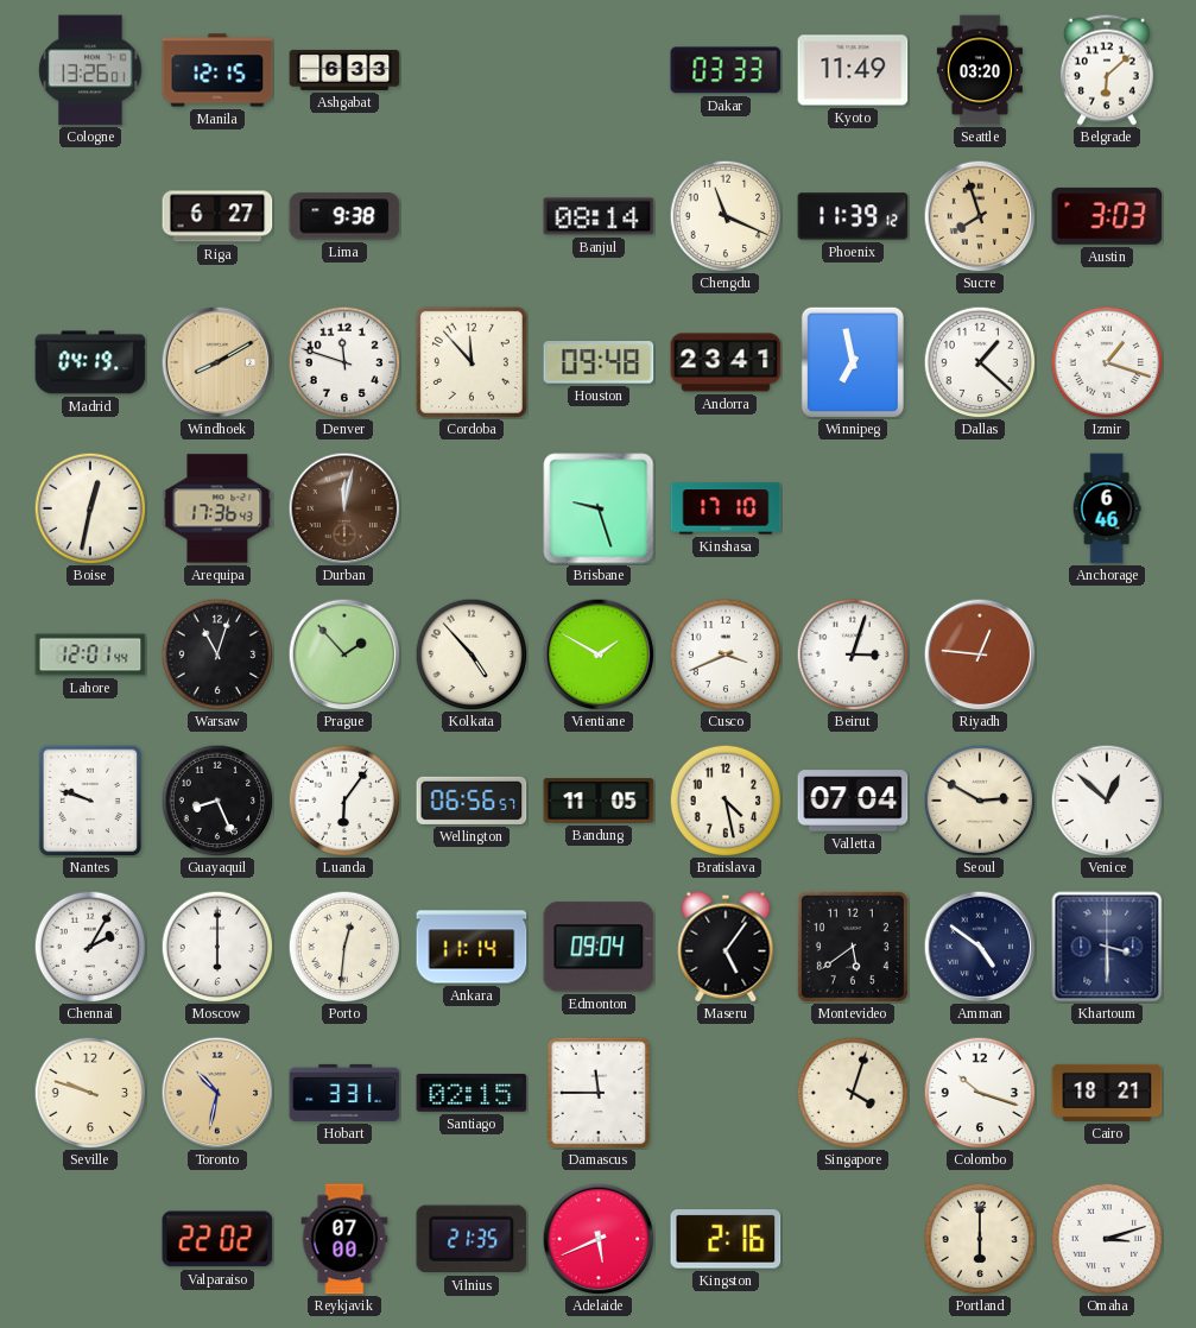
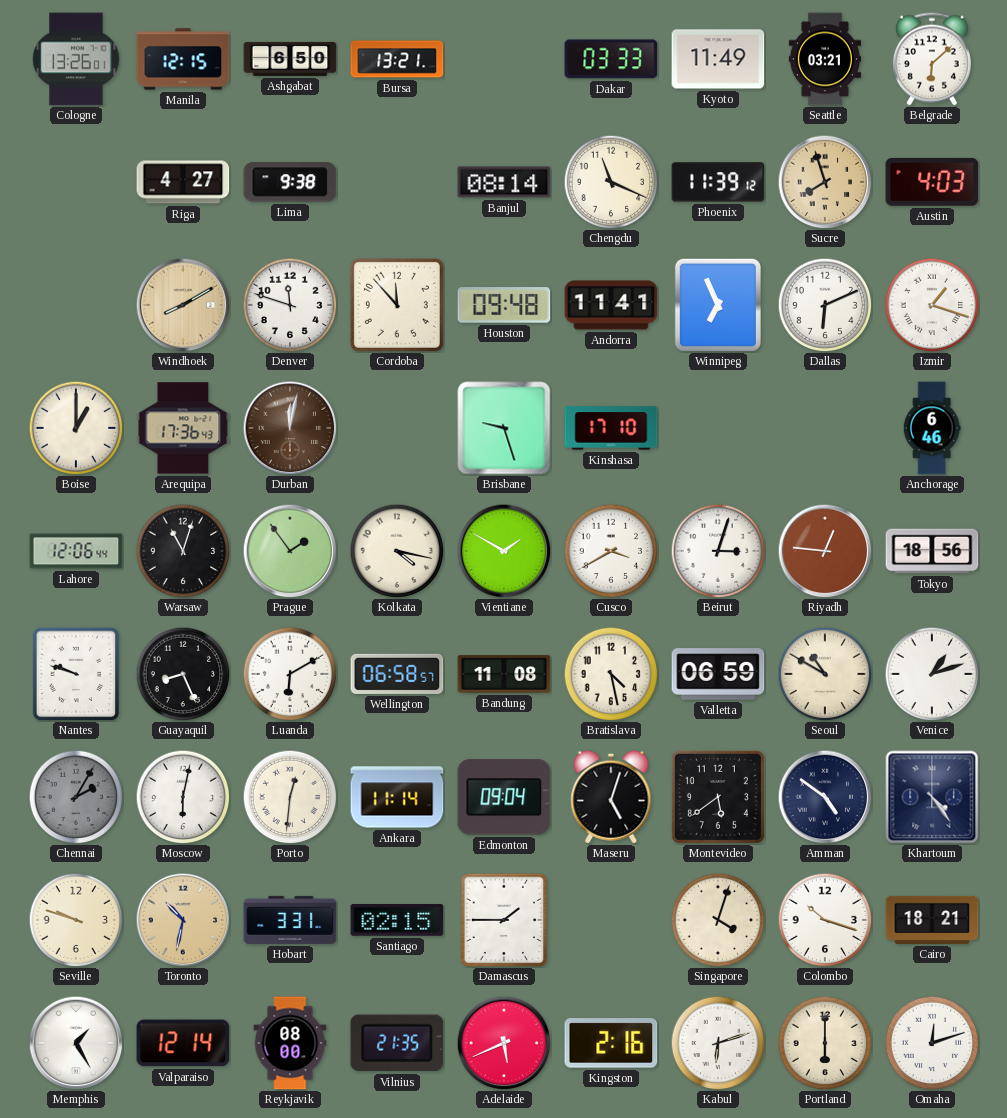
Ashgabat: 6:33 -> 6:50 (290, 59)
Bursa: none -> 13:21 (397, 59)
Seattle: 03:20 -> 03:21 (825, 59)
Riga: 6:27 -> 4:27 (183, 182)
Austin: 3:03 -> 4:03 (932, 182)
Madrid: 04:19 -> none (90, 362)
Andorra: 23:41 -> 11:41 (611, 305)
Winnipeg: 6:58 -> 6:56 (718, 305)
Dallas: 1:22 -> 6:11 (825, 305)
Boise: 12:32 -> 1:00 (76, 428)
Lahore: 12:01 -> 12:06 (76, 551)
Prague: 1:53 -> 1:54 (290, 551)
Kolkata: 4:53 -> 4:17 (397, 551)
Cusco: 3:41 -> 3:40 (611, 551)
Tokyo: none -> 18:56 (932, 551)
Luanda: 6:06 -> 6:10 (290, 674)
Wellington: 06:56 -> 06:58 (397, 674)
Bandung: 11:05 -> 11:08 (504, 674)
Valletta: 07:04 -> 06:59 (718, 674)
Seoul: 2:50 -> 10:50 (825, 674)
Venice: 12:52 -> 1:12 (932, 674)
Chennai dial: white -> grey (76, 797)
Moscow: 6:00 -> 6:02 (183, 797)
Maseru: 5:06 -> 5:03 (611, 797)
Khartoum: 3:30 -> 4:24 (932, 797)
Damascus: 11:45 -> 1:45 (504, 920)
Memphis: none -> 1:25 (76, 1043)
Valparaiso: 22:02 -> 12:14 (183, 1043)
Reykjavik: 07:00 -> 08:00 (290, 1043)
Kabul: none -> 6:12 (718, 1043)
Omaha: 3:12 -> 12:12 (932, 1043)
